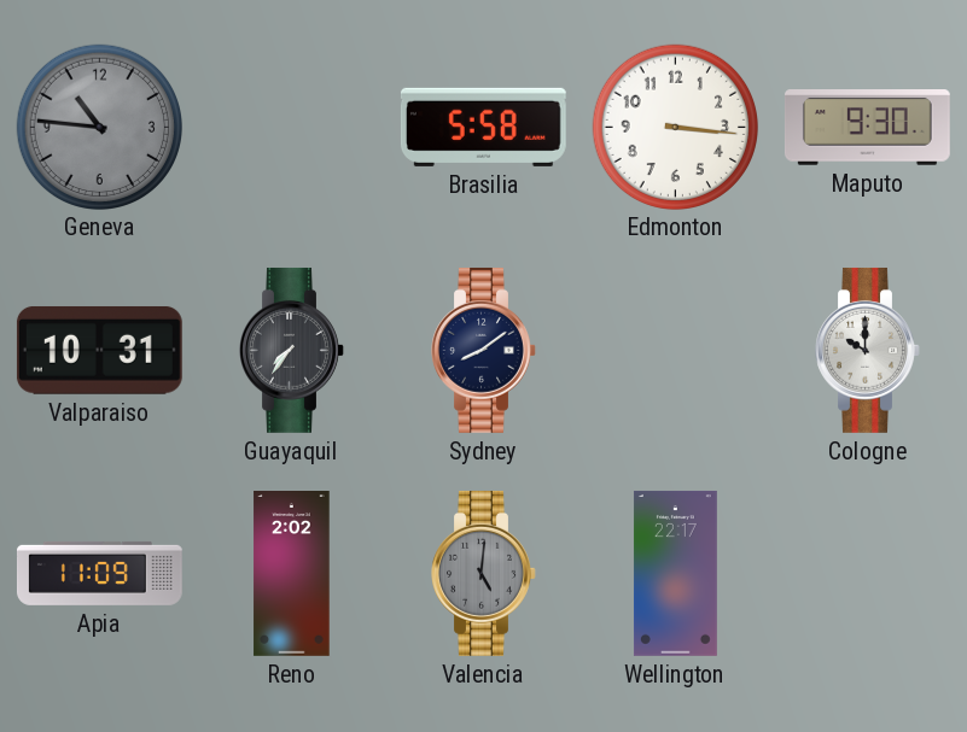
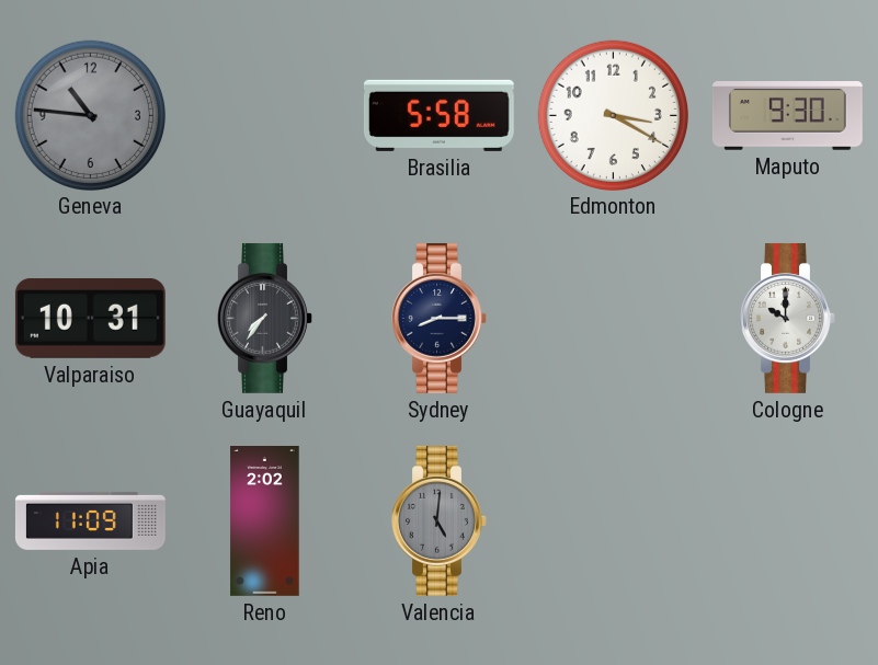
Edmonton: 3:16 -> 3:20 (613, 115)
Sydney: 8:09 -> 8:15 (440, 318)
Wellington: 22:17 -> none (675, 573)
